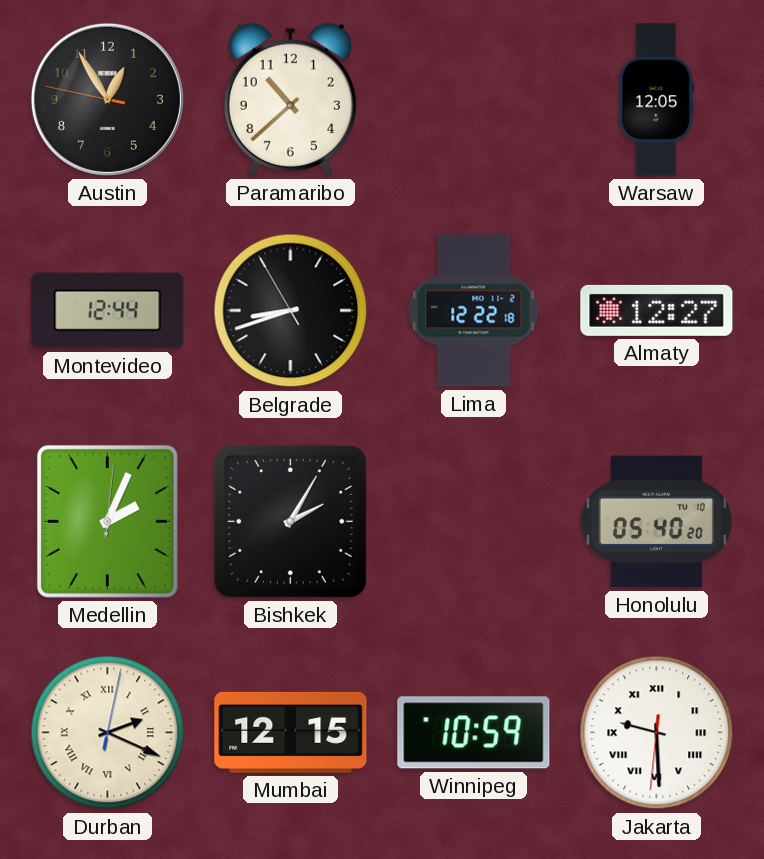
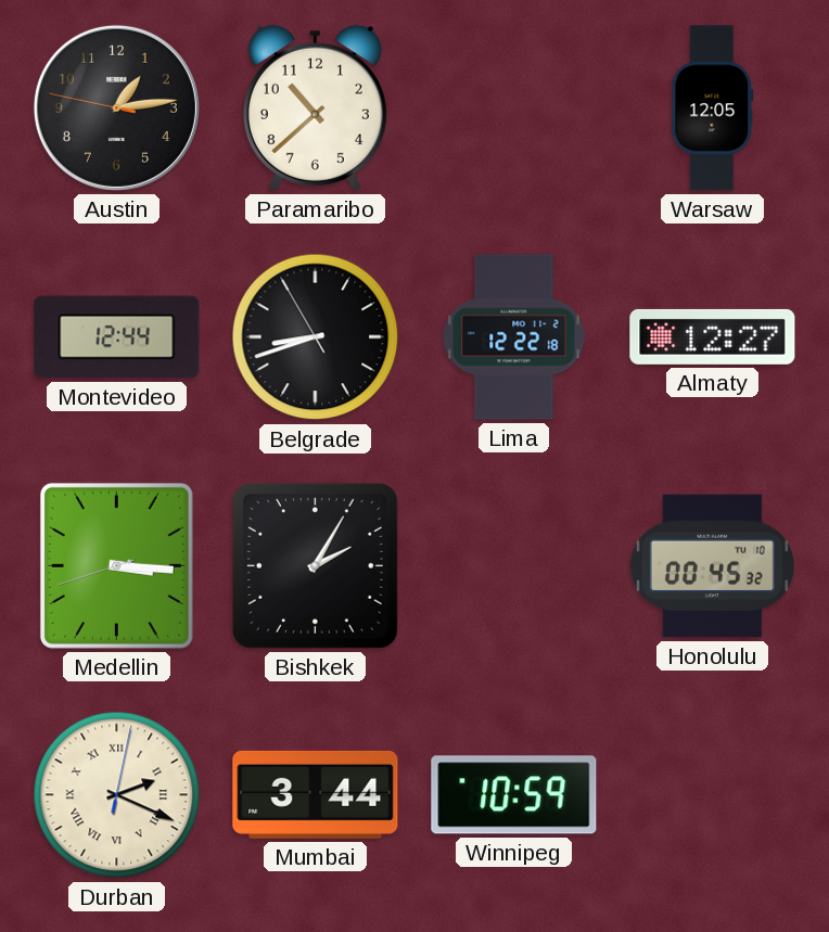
Austin: 12:54 -> 1:13 (116, 107)
Medellin: 2:04 -> 3:15 (116, 565)
Honolulu: 05:40 -> 00:45 (712, 566)
Mumbai: 12:15 -> 3:44 (316, 794)
Jakarta: 9:29 -> none (657, 733)
